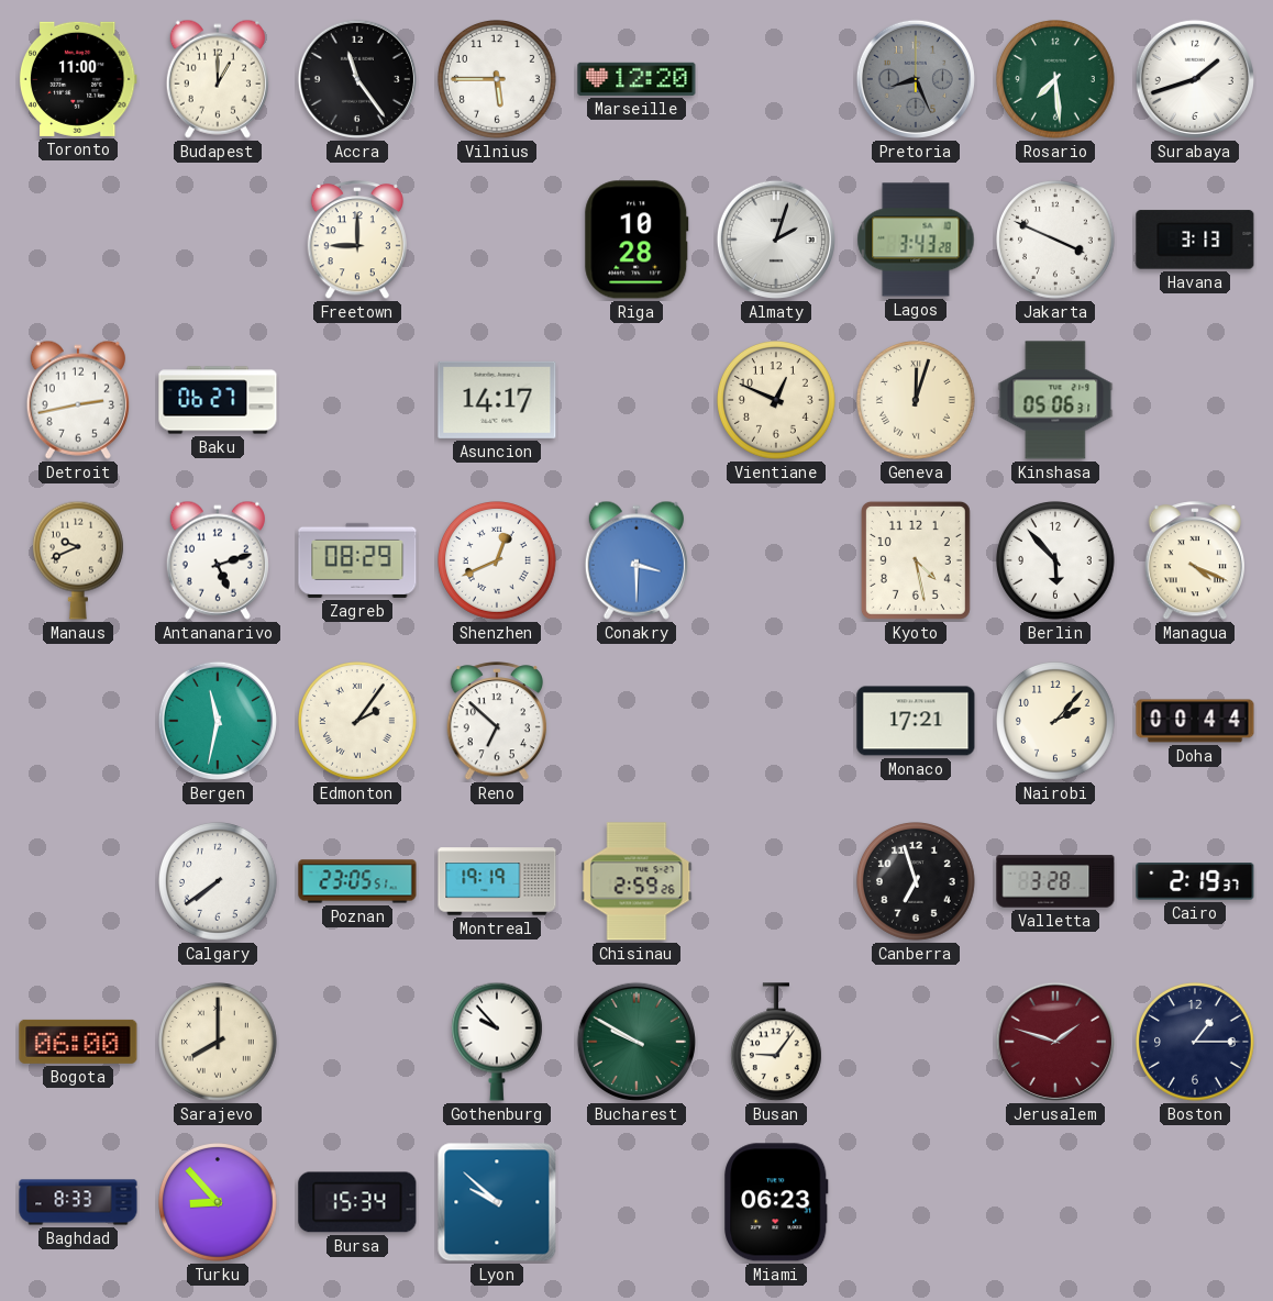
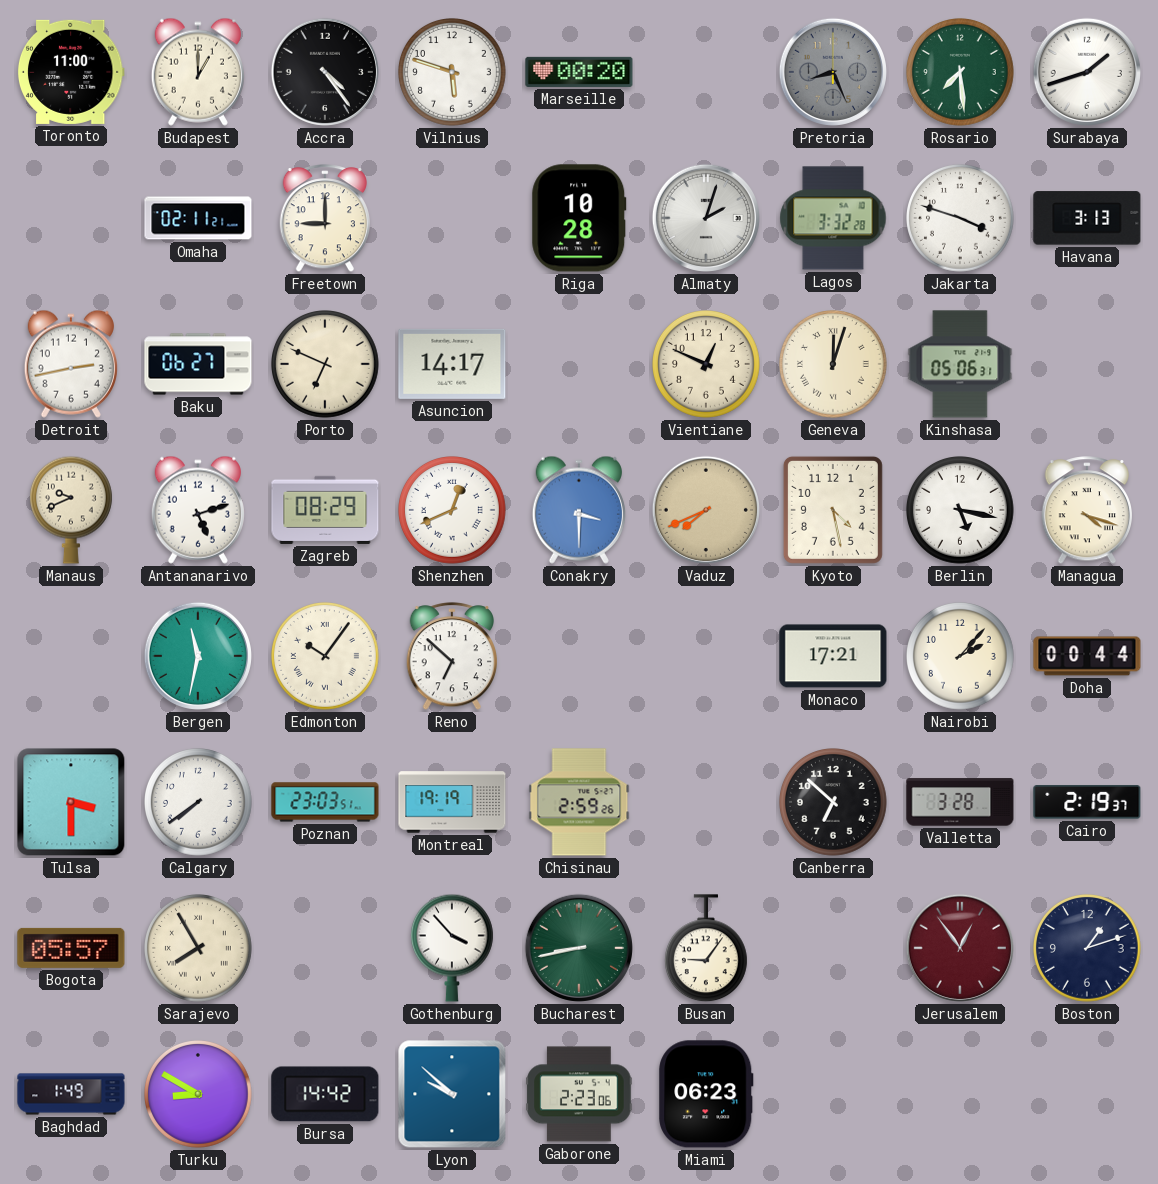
Accra: 11:24 -> 4:24 (325, 72)
Vilnius: 5:45 -> 5:48 (453, 73)
Marseille: 12:20 -> 00:20 (579, 72)
Omaha: none -> 02:11 (198, 218)
Lagos: 3:43 -> 3:32 (833, 218)
Jakarta: 3:49 -> 3:48 (961, 219)
Porto: none -> 6:49 (326, 365)
Vaduz: none -> 7:41 (706, 510)
Berlin: 5:53 -> 5:17 (961, 511)
Managua: 4:19 -> 4:18 (1086, 511)
Edmonton: 2:06 -> 10:06 (326, 657)
Tulsa: none -> 3:30 (71, 802)
Poznan: 23:05 -> 23:03 (325, 802)
Canberra: 6:57 -> 6:52 (834, 803)
Bogota: 06:00 -> 05:57 (71, 948)
Sarajevo: 8:00 -> 7:55 (199, 949)
Gothenburg: 9:53 -> 3:53 (452, 948)
Bucharest: 9:50 -> 8:43 (579, 948)
Jerusalem: 1:48 -> 12:54 (960, 948)
Boston: 1:15 -> 1:12 (1088, 949)
Baghdad: 8:33 -> 1:49 (71, 1094)
Turku: 8:53 -> 8:50 (199, 1095)
Bursa: 15:34 -> 14:42 (325, 1094)
Gaborone: none -> 2:23 (579, 1094)
